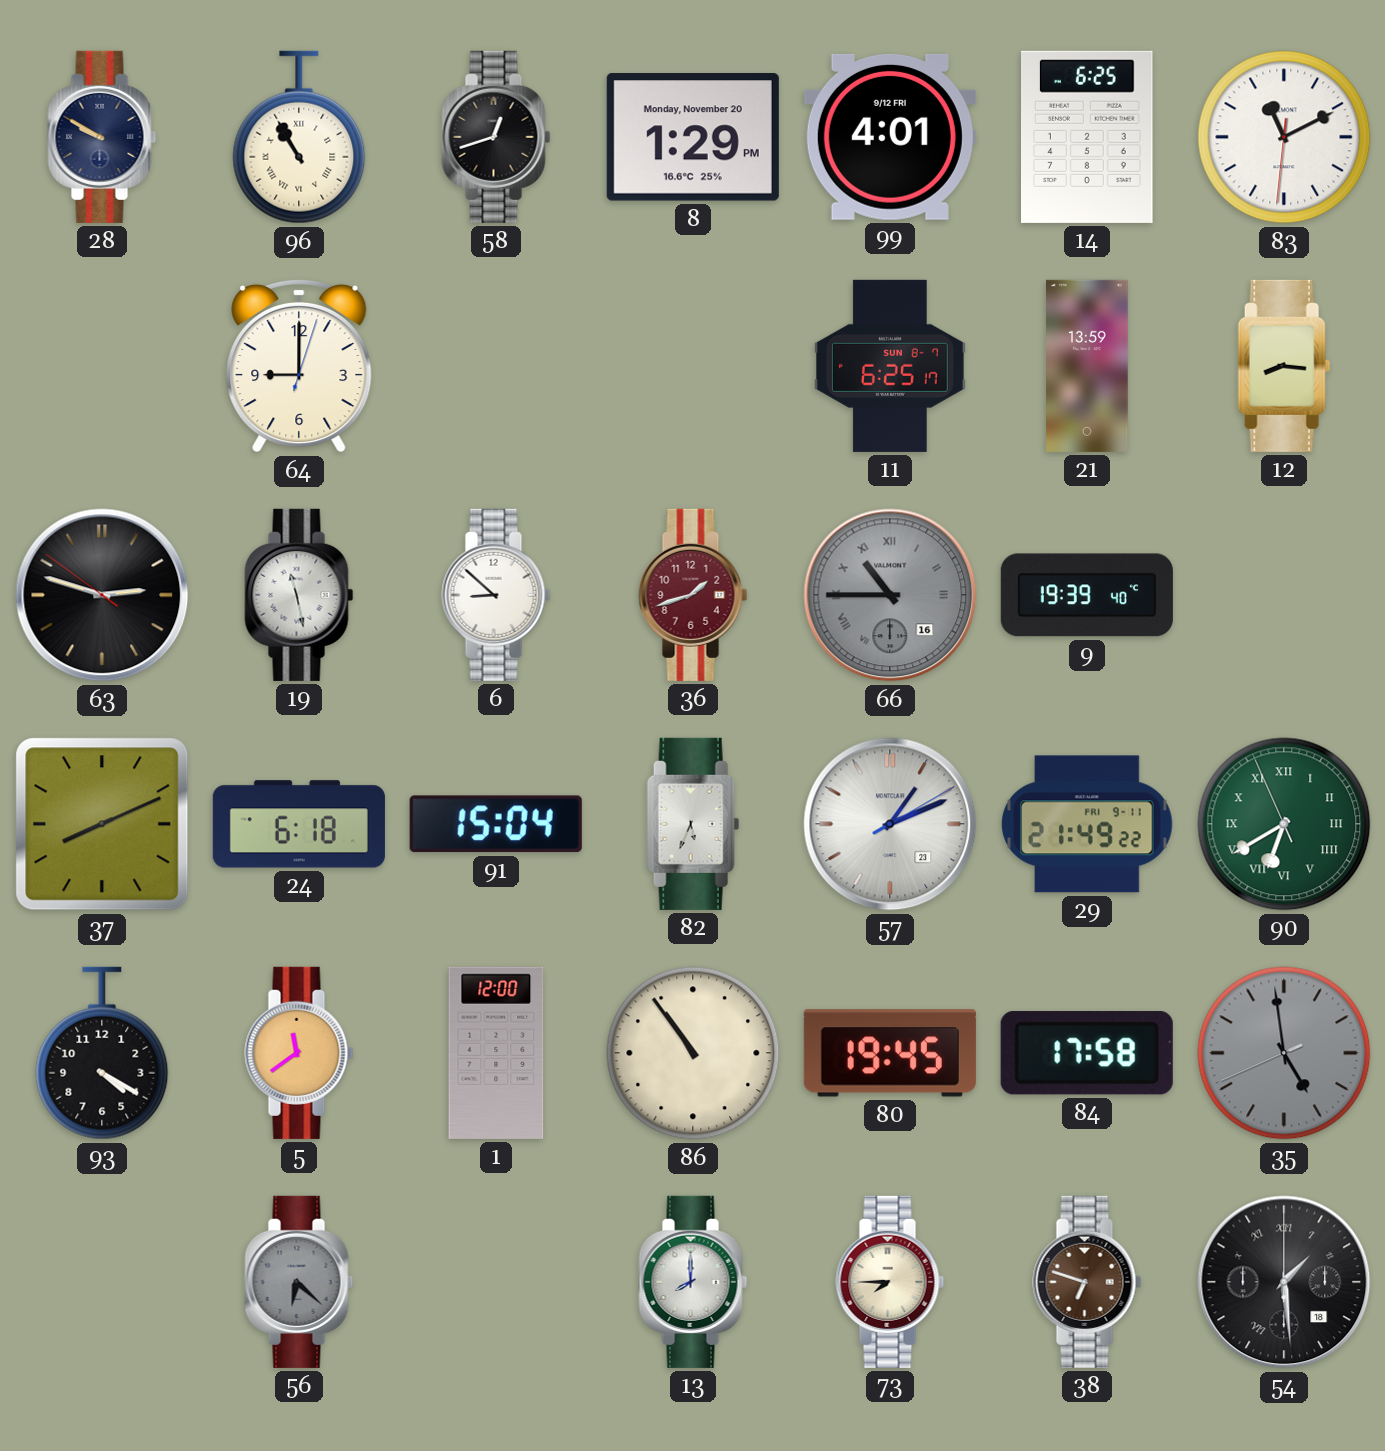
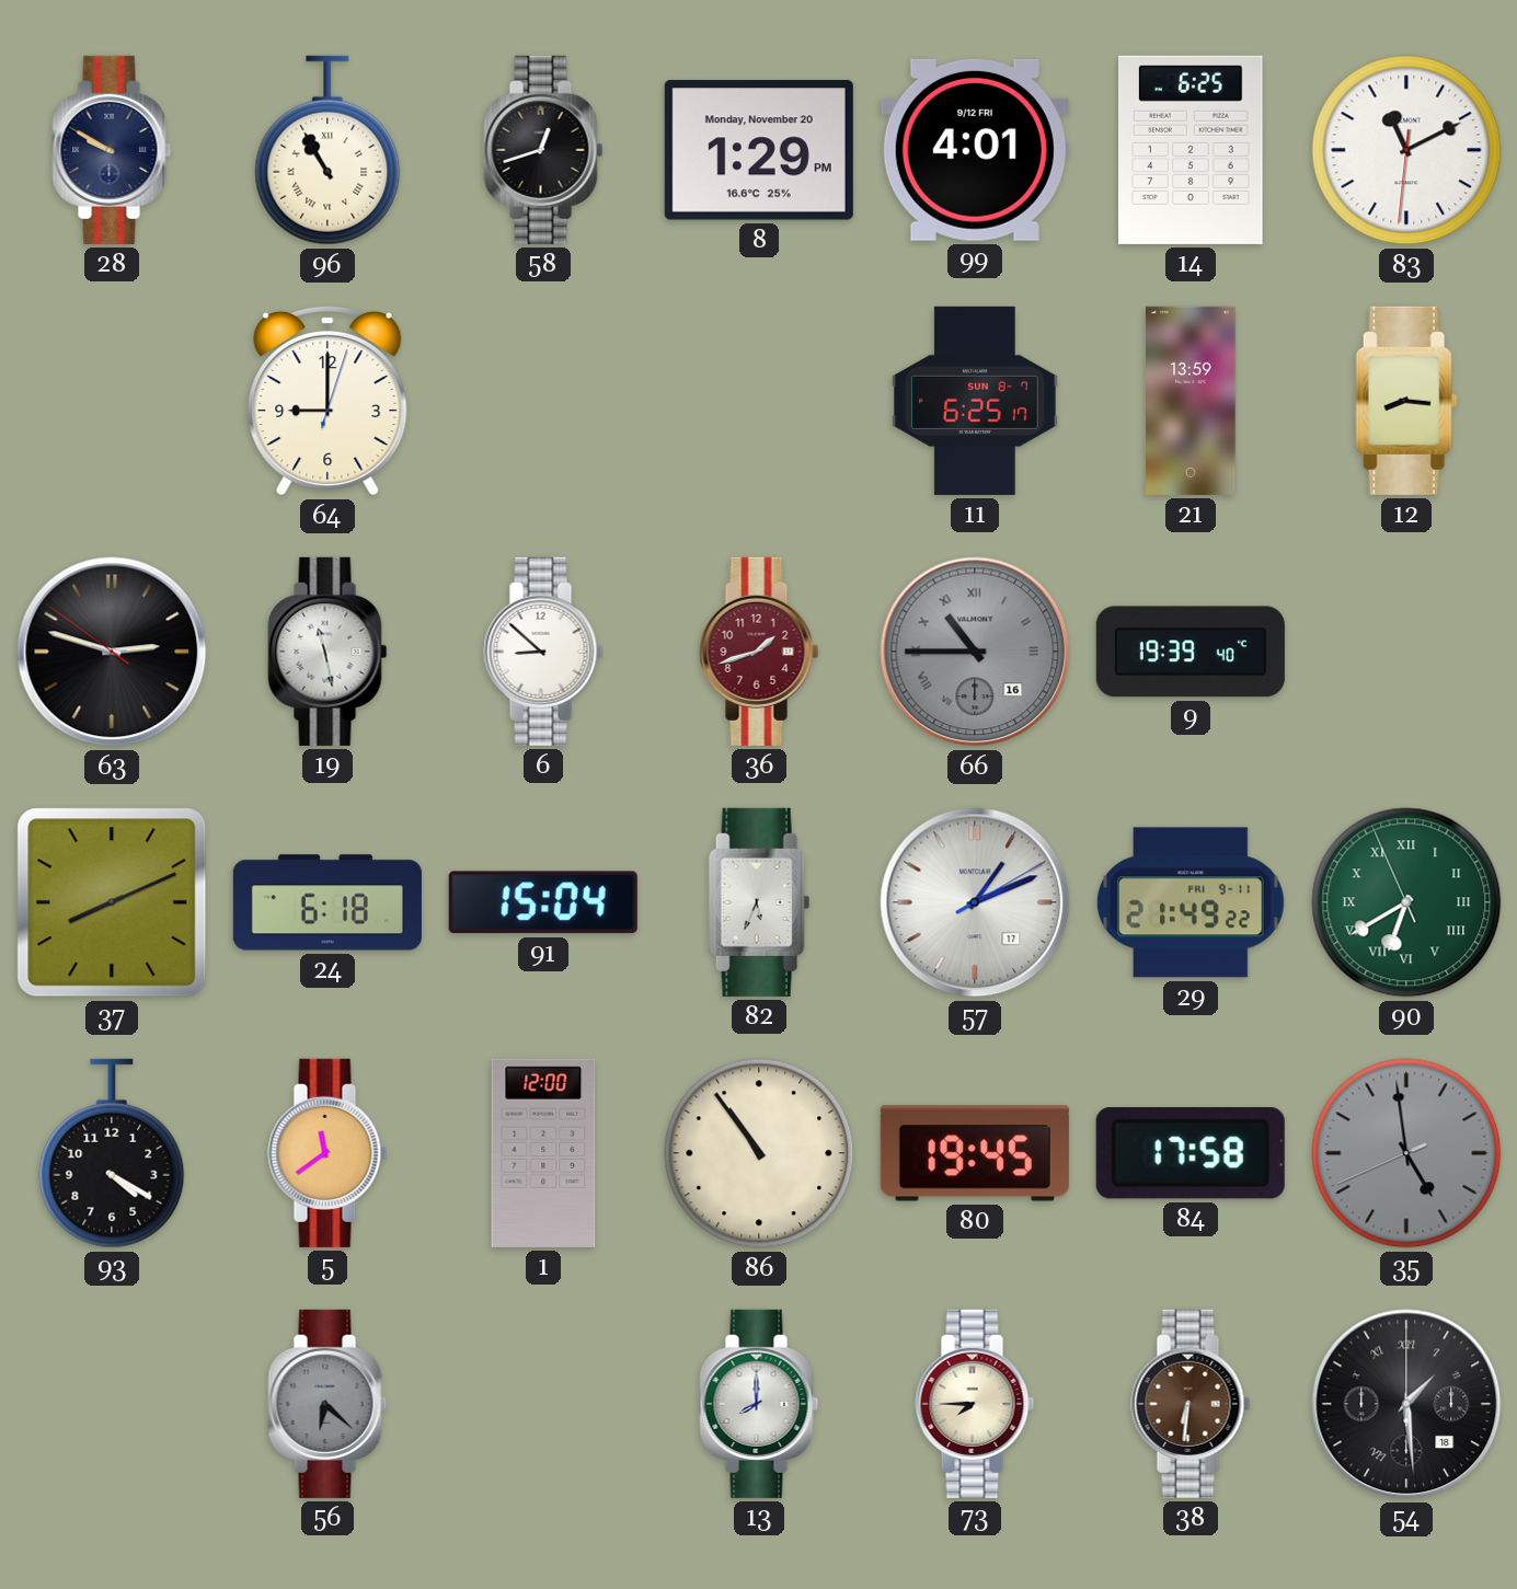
57 date: 23 -> 17 (975, 902)
38: 6:48 -> 6:31 (1191, 1404)
